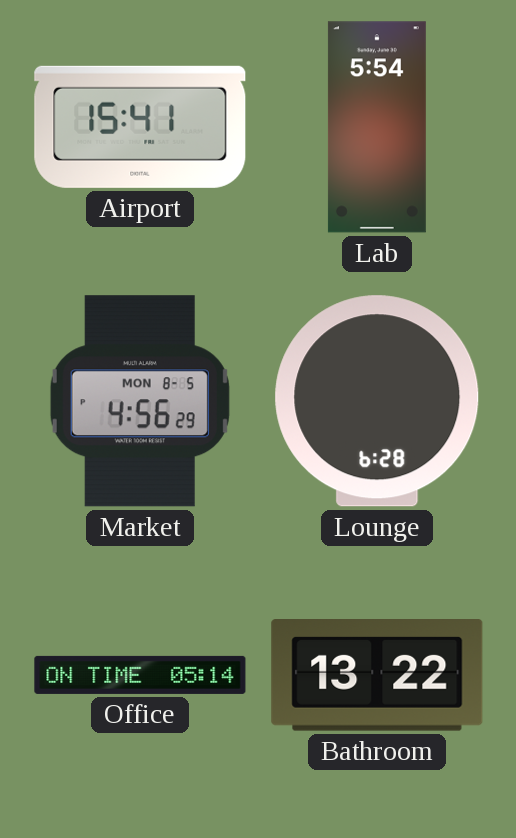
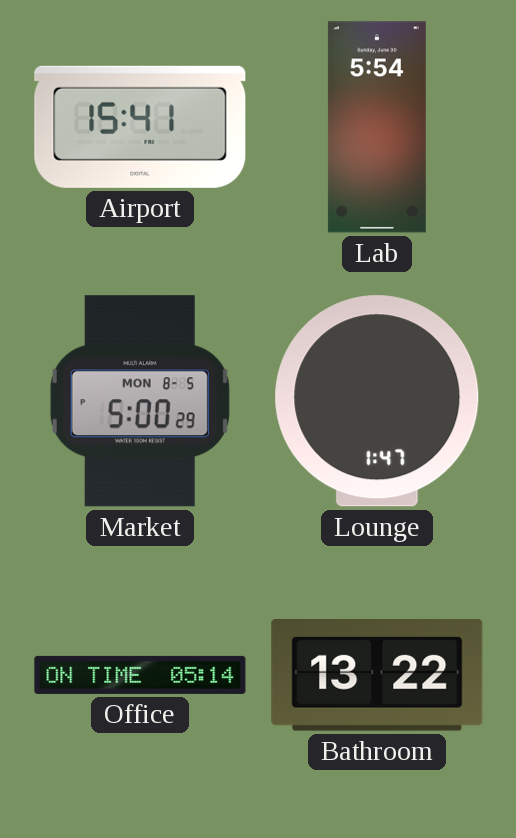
Market: 4:56 -> 5:00 (140, 401)
Lounge: 6:28 -> 1:47 (377, 401)
